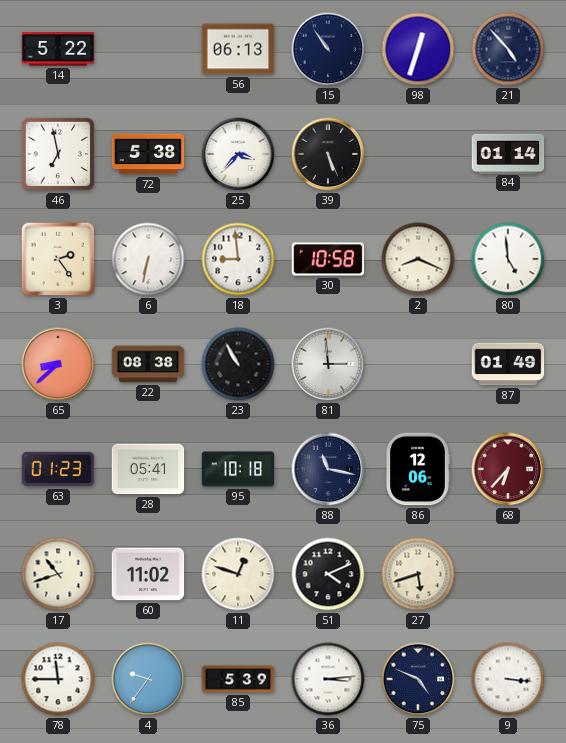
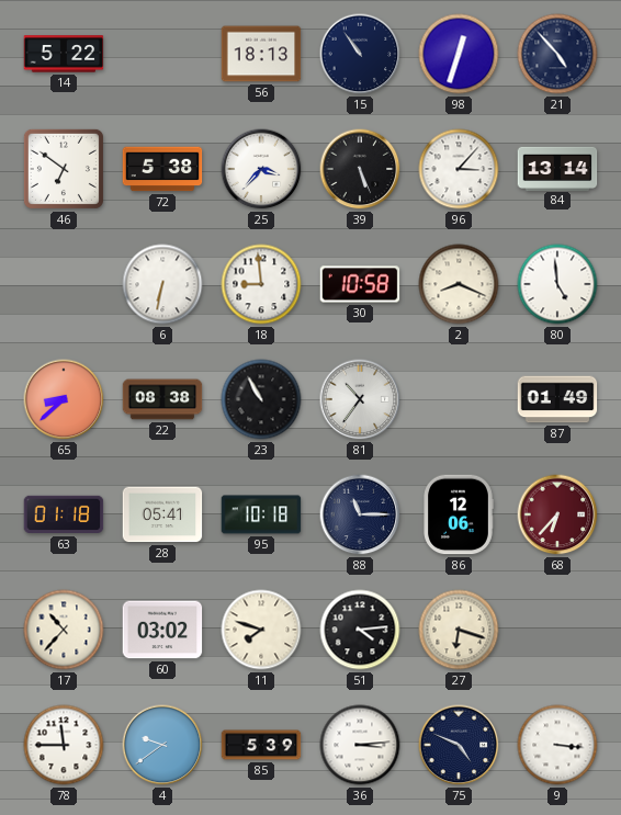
56: 06:13 -> 18:13 (261, 54)
46: 6:58 -> 6:51 (64, 169)
96: none -> 3:07 (459, 169)
84: 01:14 -> 13:14 (557, 168)
3: 2:24 -> none (58, 259)
81: 2:59 -> 10:36 (360, 399)
63: 01:23 -> 01:18 (64, 514)
88: 11:17 -> 11:15 (360, 514)
17: 10:42 -> 10:37 (64, 630)
60: 11:02 -> 03:02 (162, 630)
11: 12:48 -> 7:48 (261, 630)
51: 4:11 -> 4:14 (360, 630)
27: 5:42 -> 6:18 (459, 630)
4: 9:36 -> 9:39 (162, 745)
